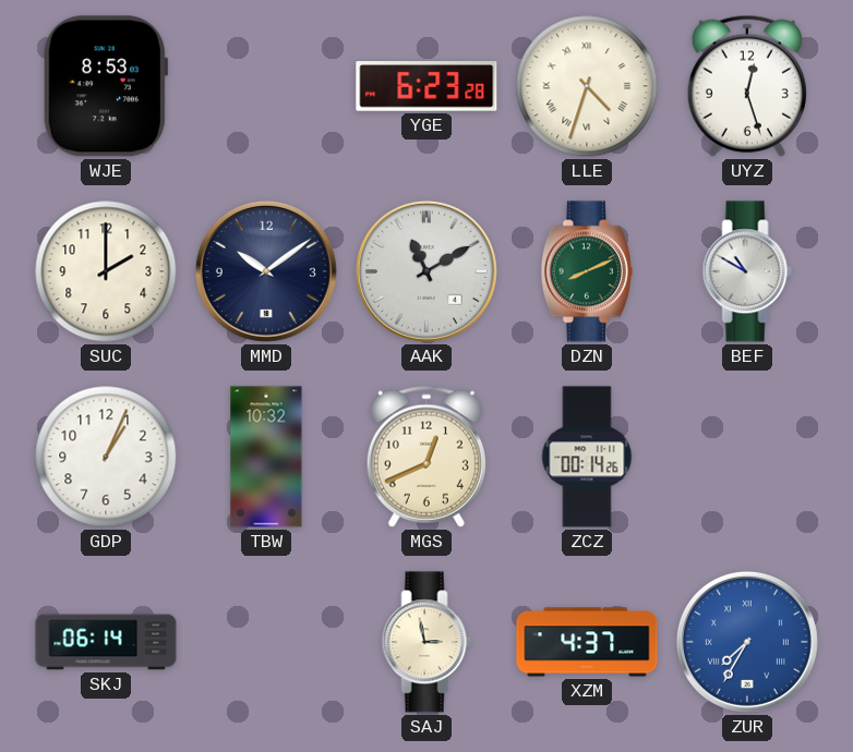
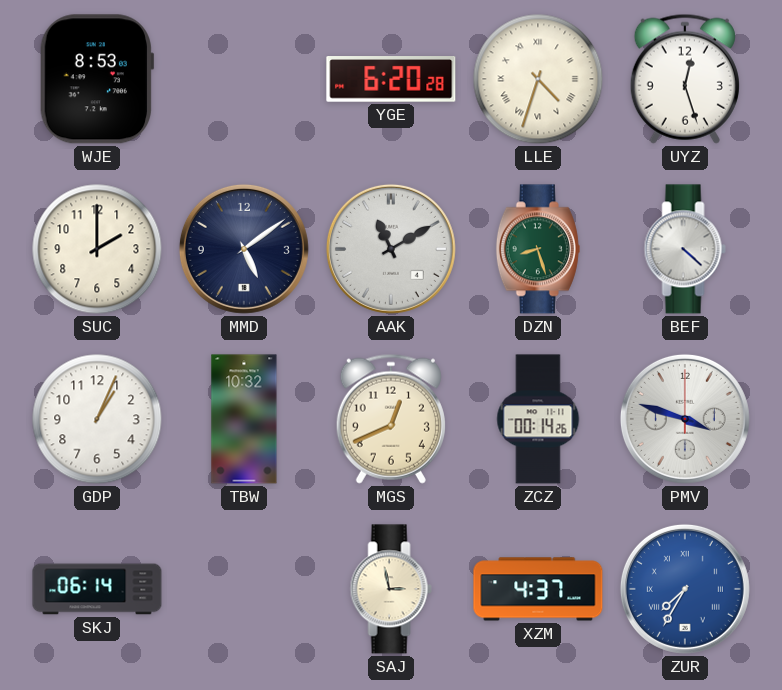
YGE: 6:23 -> 6:20 (391, 79)
MMD: 10:09 -> 5:09 (244, 249)
DZN: 8:11 -> 8:27 (538, 249)
BEF: 10:50 -> 4:22 (685, 249)
PMV: none -> 3:48 (685, 419)
